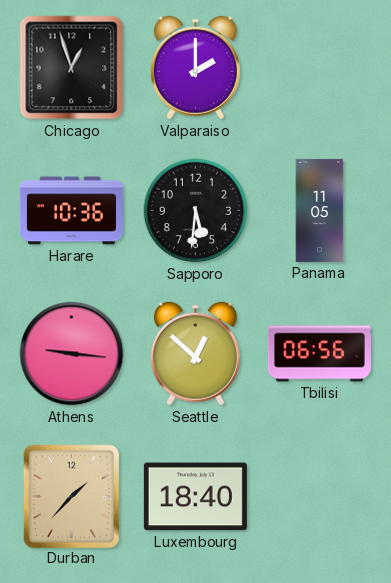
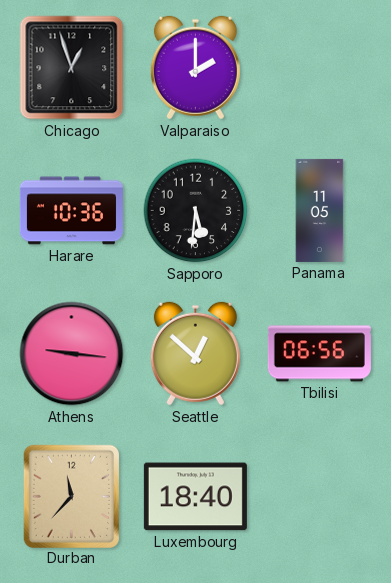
Durban: 1:37 -> 11:37 (71, 496)
